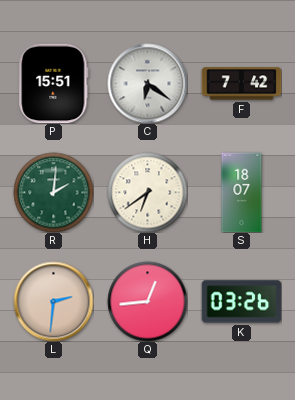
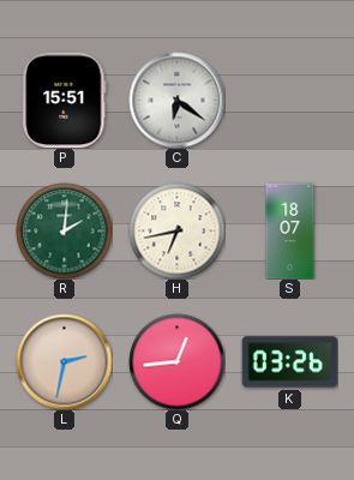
F: 7:42 -> none (241, 84)
H: 6:39 -> 6:43 (176, 230)
L: 2:31 -> 2:32 (64, 361)
